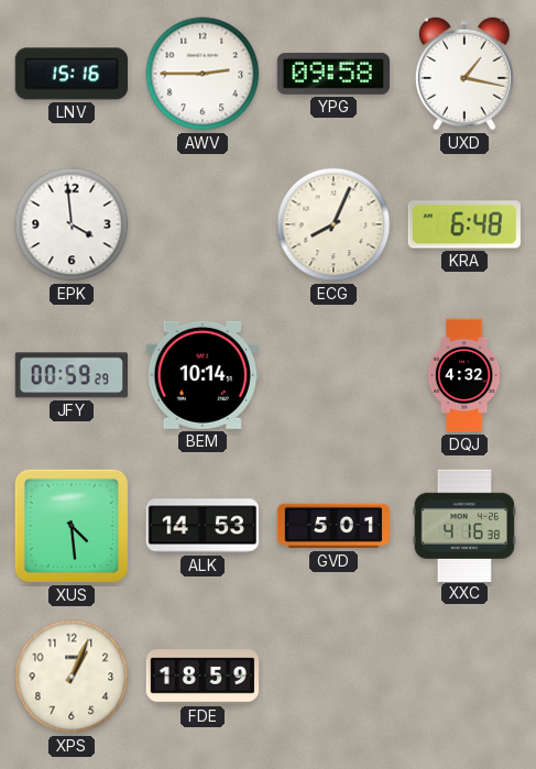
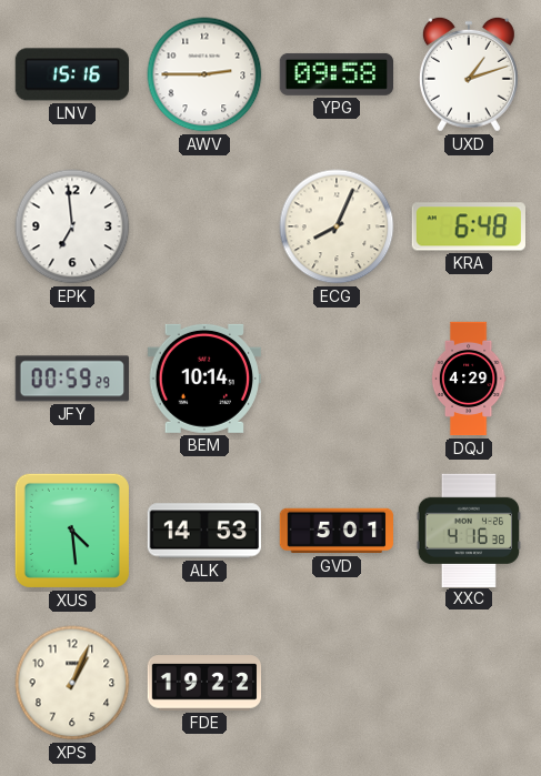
UXD: 1:17 -> 1:12 (469, 74)
EPK: 3:59 -> 6:59 (72, 226)
DQJ: 4:32 -> 4:29 (469, 379)
FDE: 18:59 -> 19:22 (204, 683)
